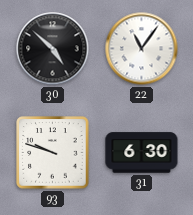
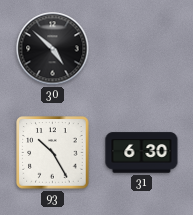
22: 11:06 -> none (142, 49)
93: 9:48 -> 10:25 (53, 153)
